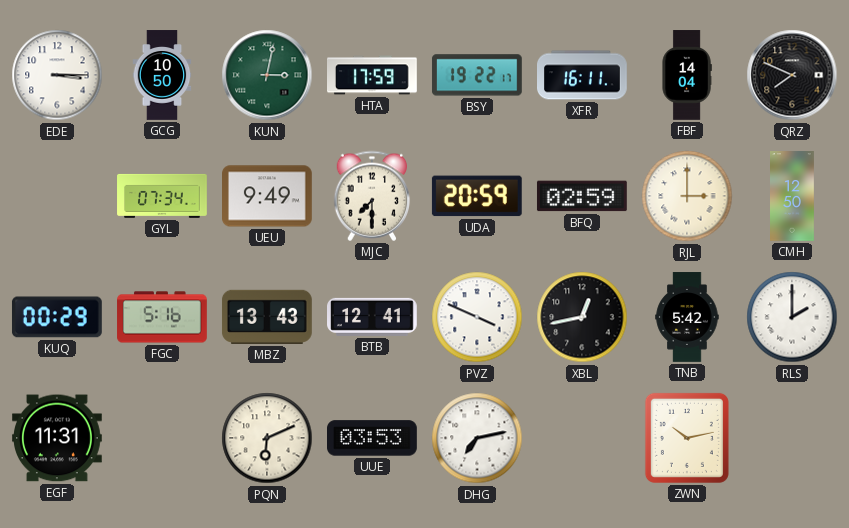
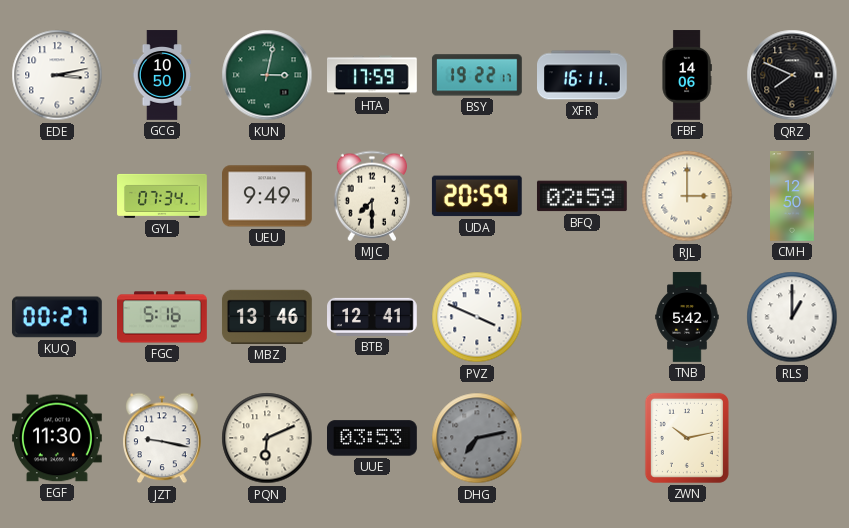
EDE: 3:15 -> 3:13 (57, 75)
FBF: 14:04 -> 14:06 (687, 75)
KUQ: 00:29 -> 00:27 (57, 317)
MBZ: 13:43 -> 13:46 (267, 317)
XBL: 12:43 -> none (582, 317)
RLS: 2:00 -> 1:00 (792, 317)
EGF: 11:31 -> 11:30 (58, 438)
JZT: none -> 9:17 (162, 438)
DHG dial: white -> grey (477, 438)
